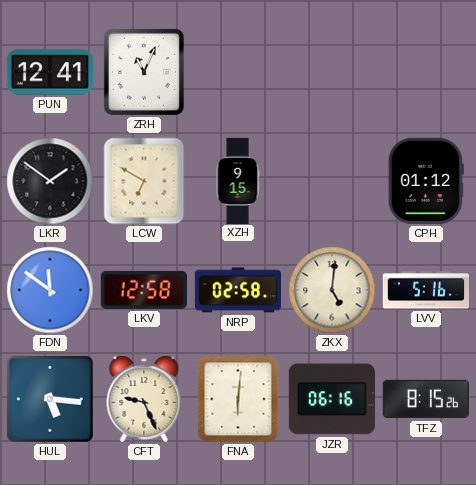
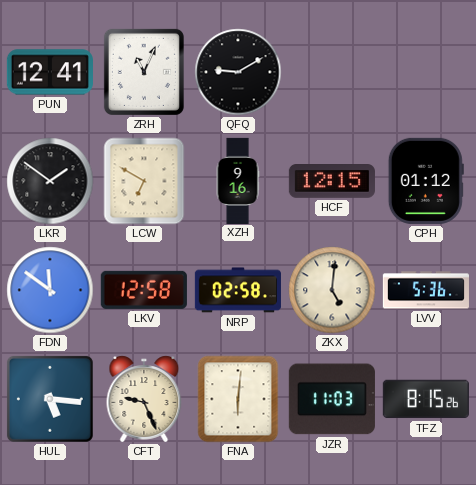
QFQ: none -> 9:10 (238, 72)
XZH: 9:15 -> 9:16 (238, 180)
HCF: none -> 12:15 (332, 182)
LVV: 5:16 -> 5:36 (426, 290)
JZR: 06:16 -> 11:03 (332, 399)
